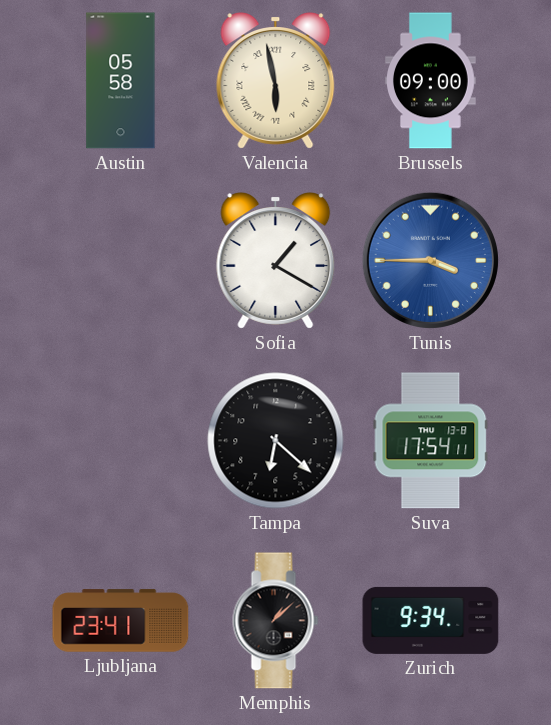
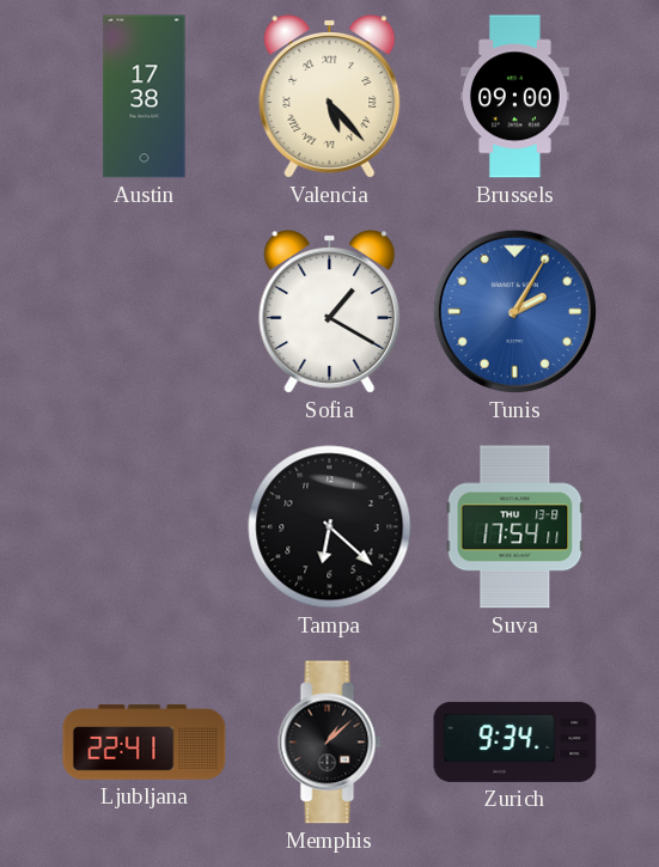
Austin: 05:58 -> 17:38 (145, 97)
Valencia: 5:58 -> 5:23 (330, 97)
Tunis: 3:45 -> 2:05 (514, 311)
Ljubljana: 23:41 -> 22:41 (145, 743)
